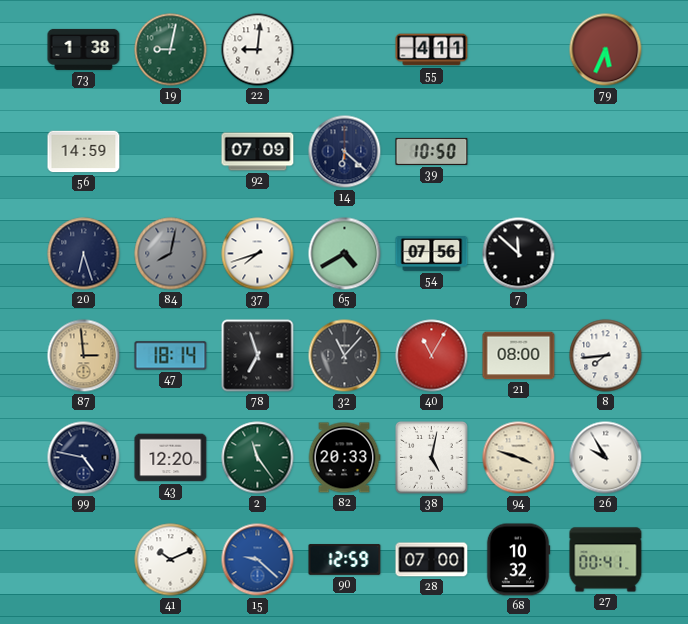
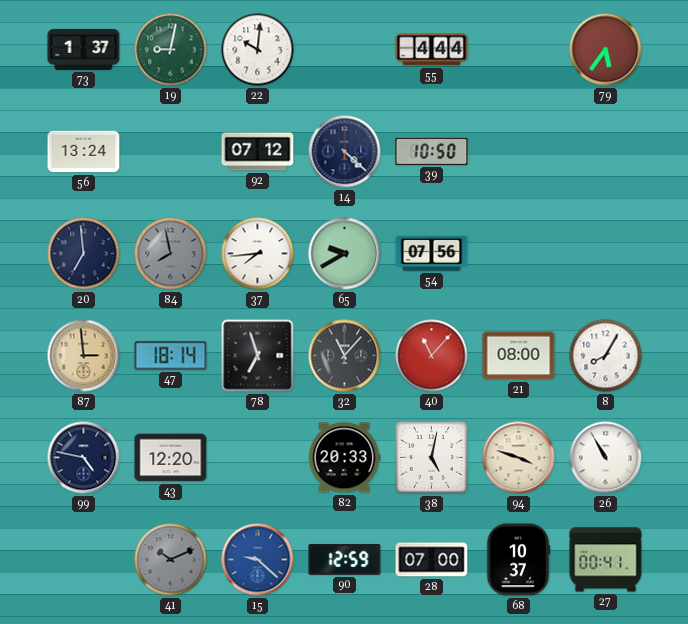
73: 1:38 -> 1:37 (84, 49)
22: 9:01 -> 10:01 (258, 50)
55: 4:11 -> 4:44 (432, 50)
79: 5:34 -> 5:36 (606, 50)
56: 14:59 -> 13:24 (84, 152)
92: 07:09 -> 07:12 (258, 152)
14: 6:22 -> 4:22 (345, 152)
20: 6:27 -> 6:59 (84, 254)
84: 8:02 -> 7:58 (171, 254)
37: 7:42 -> 7:44 (258, 254)
65: 4:40 -> 9:40 (345, 254)
7: 11:52 -> none (519, 254)
40: 11:05 -> 11:07 (432, 356)
8: 7:44 -> 8:05 (606, 356)
2: 11:24 -> none (258, 458)
26: 9:55 -> 10:55 (606, 458)
41 dial: white -> grey (171, 560)
68: 10:32 -> 10:37 (518, 560)
